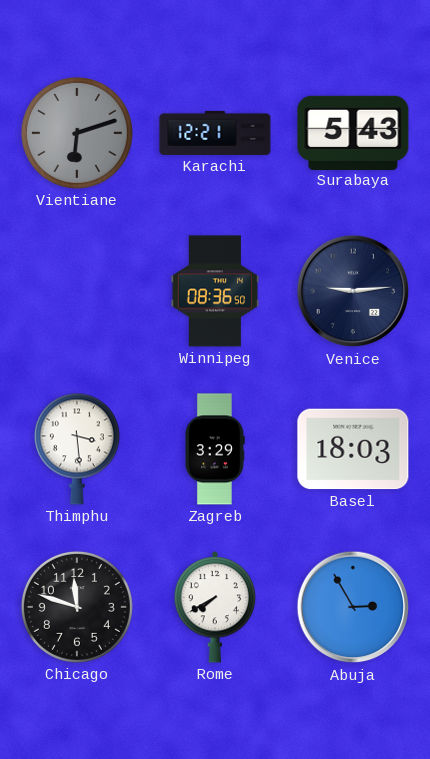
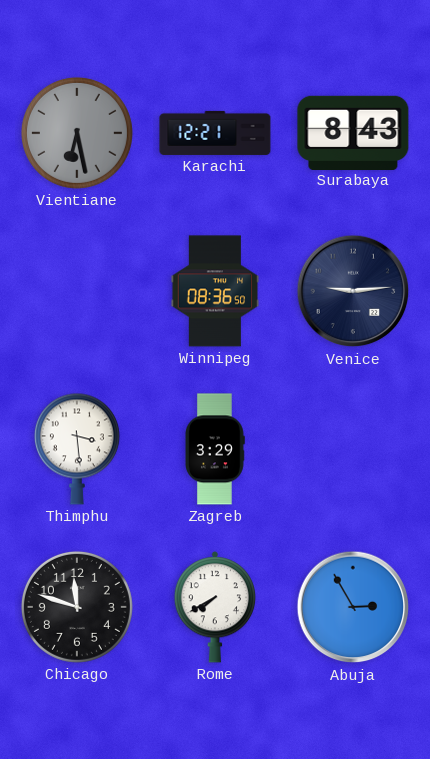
Vientiane: 6:12 -> 6:28 (77, 133)
Surabaya: 5:43 -> 8:43 (353, 132)
Basel: 18:03 -> none (353, 449)
